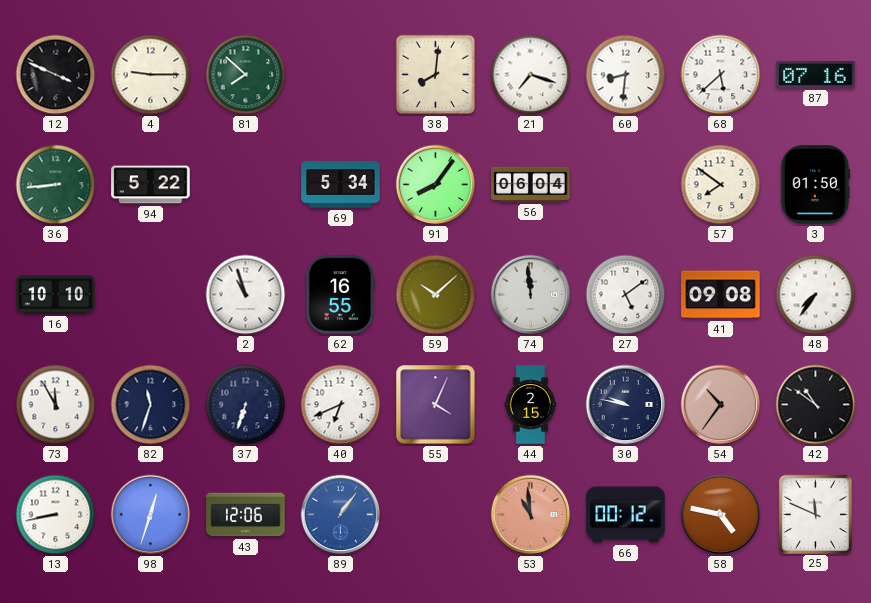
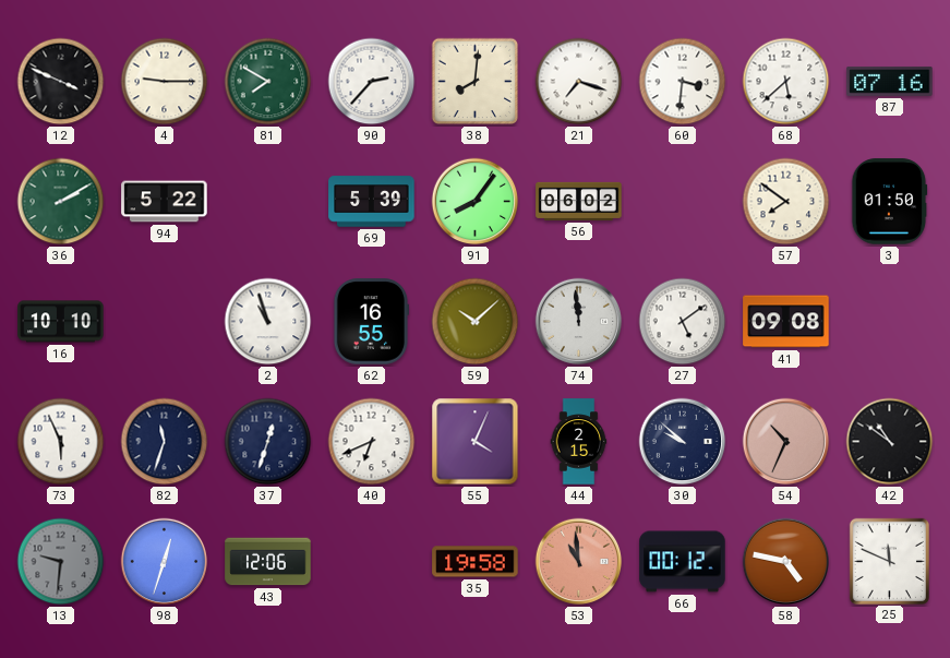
81: 7:52 -> 7:50 (268, 82)
90: none -> 2:37 (372, 82)
60: 8:31 -> 3:31 (683, 82)
36: 8:44 -> 2:10 (61, 202)
69: 5:34 -> 5:39 (372, 202)
56: 06:04 -> 06:02 (579, 201)
48: 7:36 -> none (816, 295)
73: 11:55 -> 5:56 (61, 442)
37: 6:33 -> 12:33 (268, 442)
30: 9:47 -> 9:52 (683, 442)
54: 10:36 -> 10:34 (786, 442)
13: 8:43 -> 9:31 (61, 562)
13 dial: white -> grey (61, 562)
89: 1:06 -> none (341, 515)
35: none -> 19:58 (476, 562)
